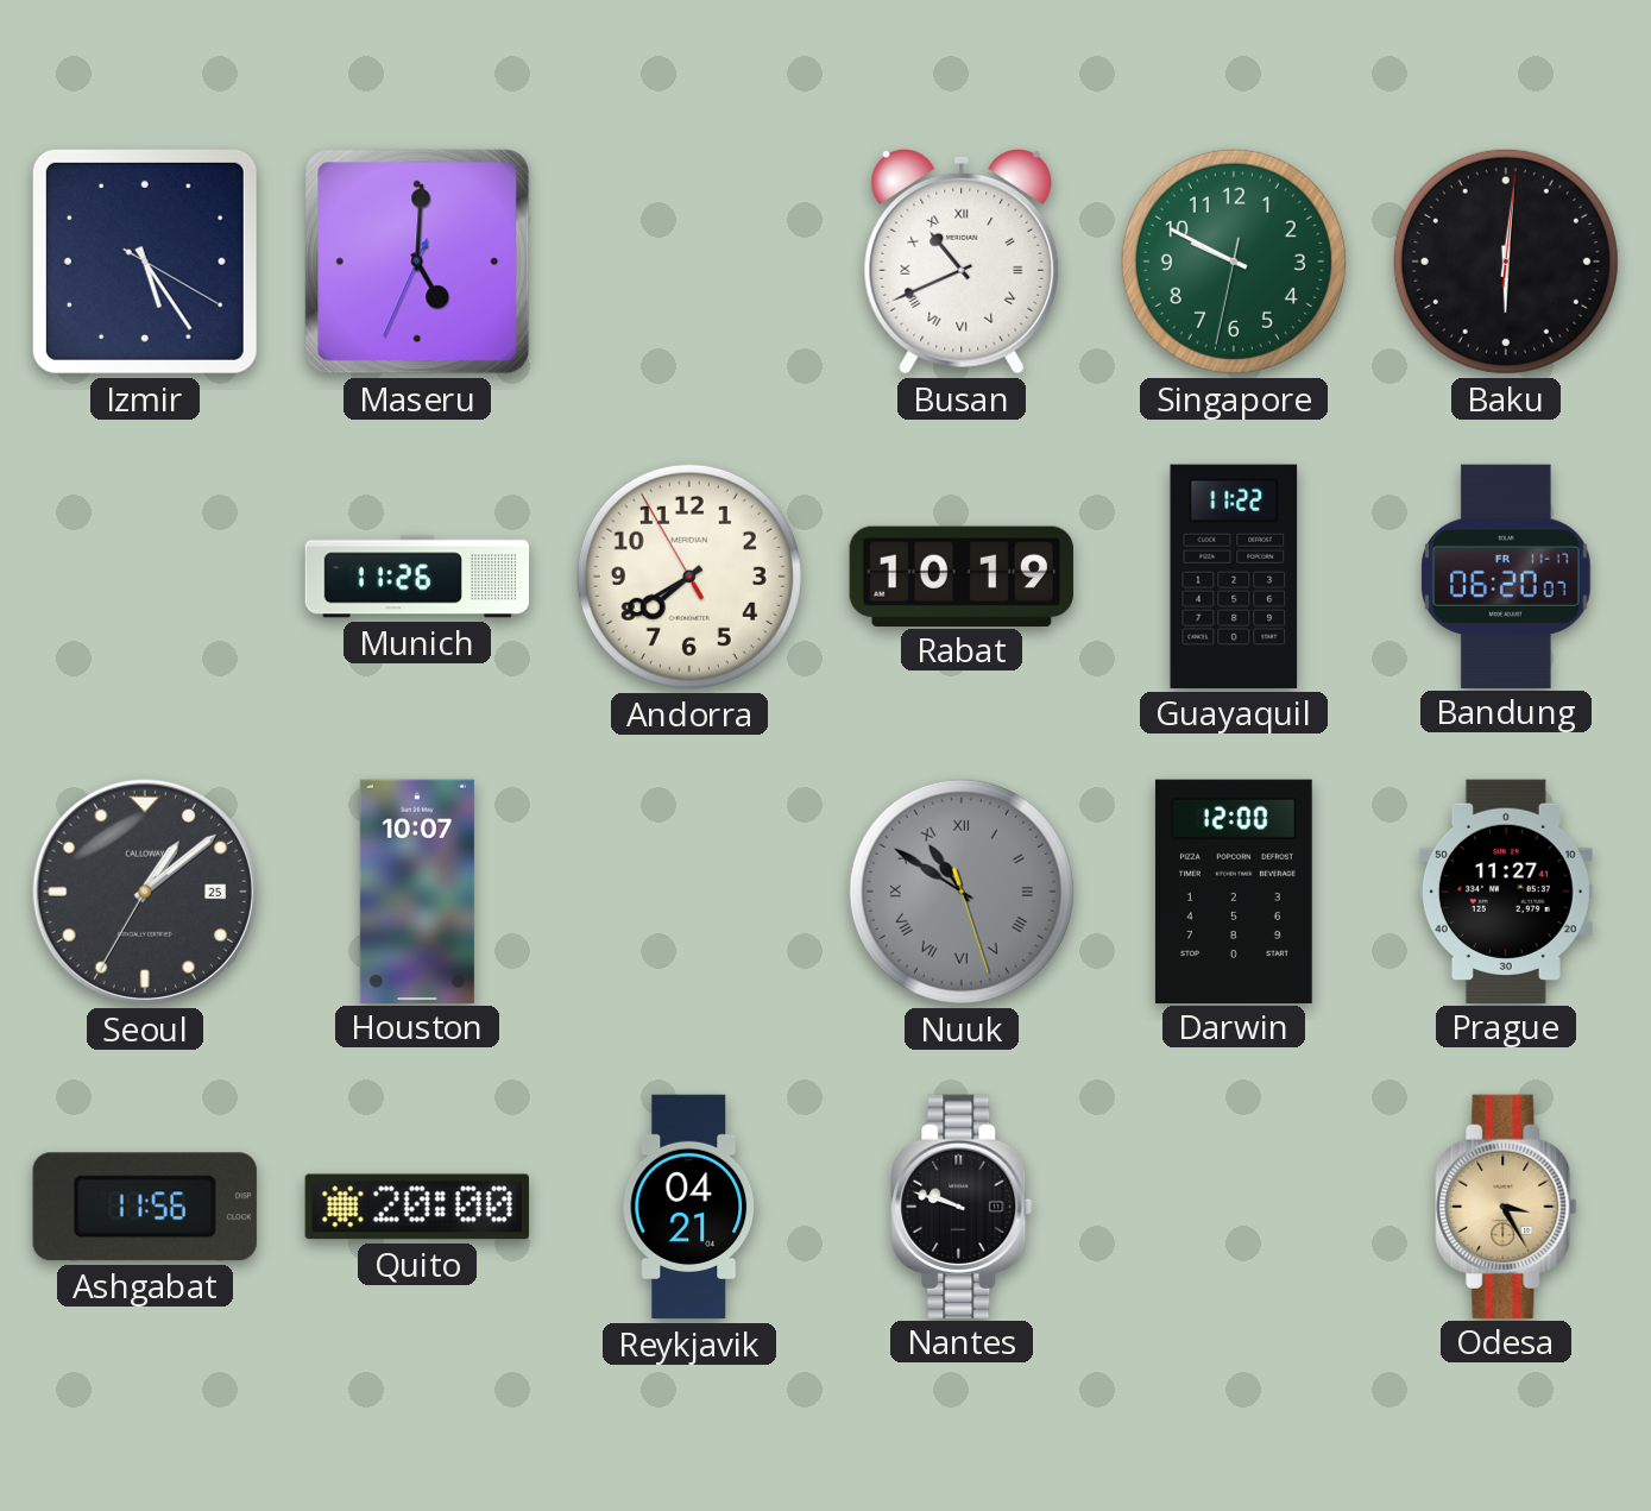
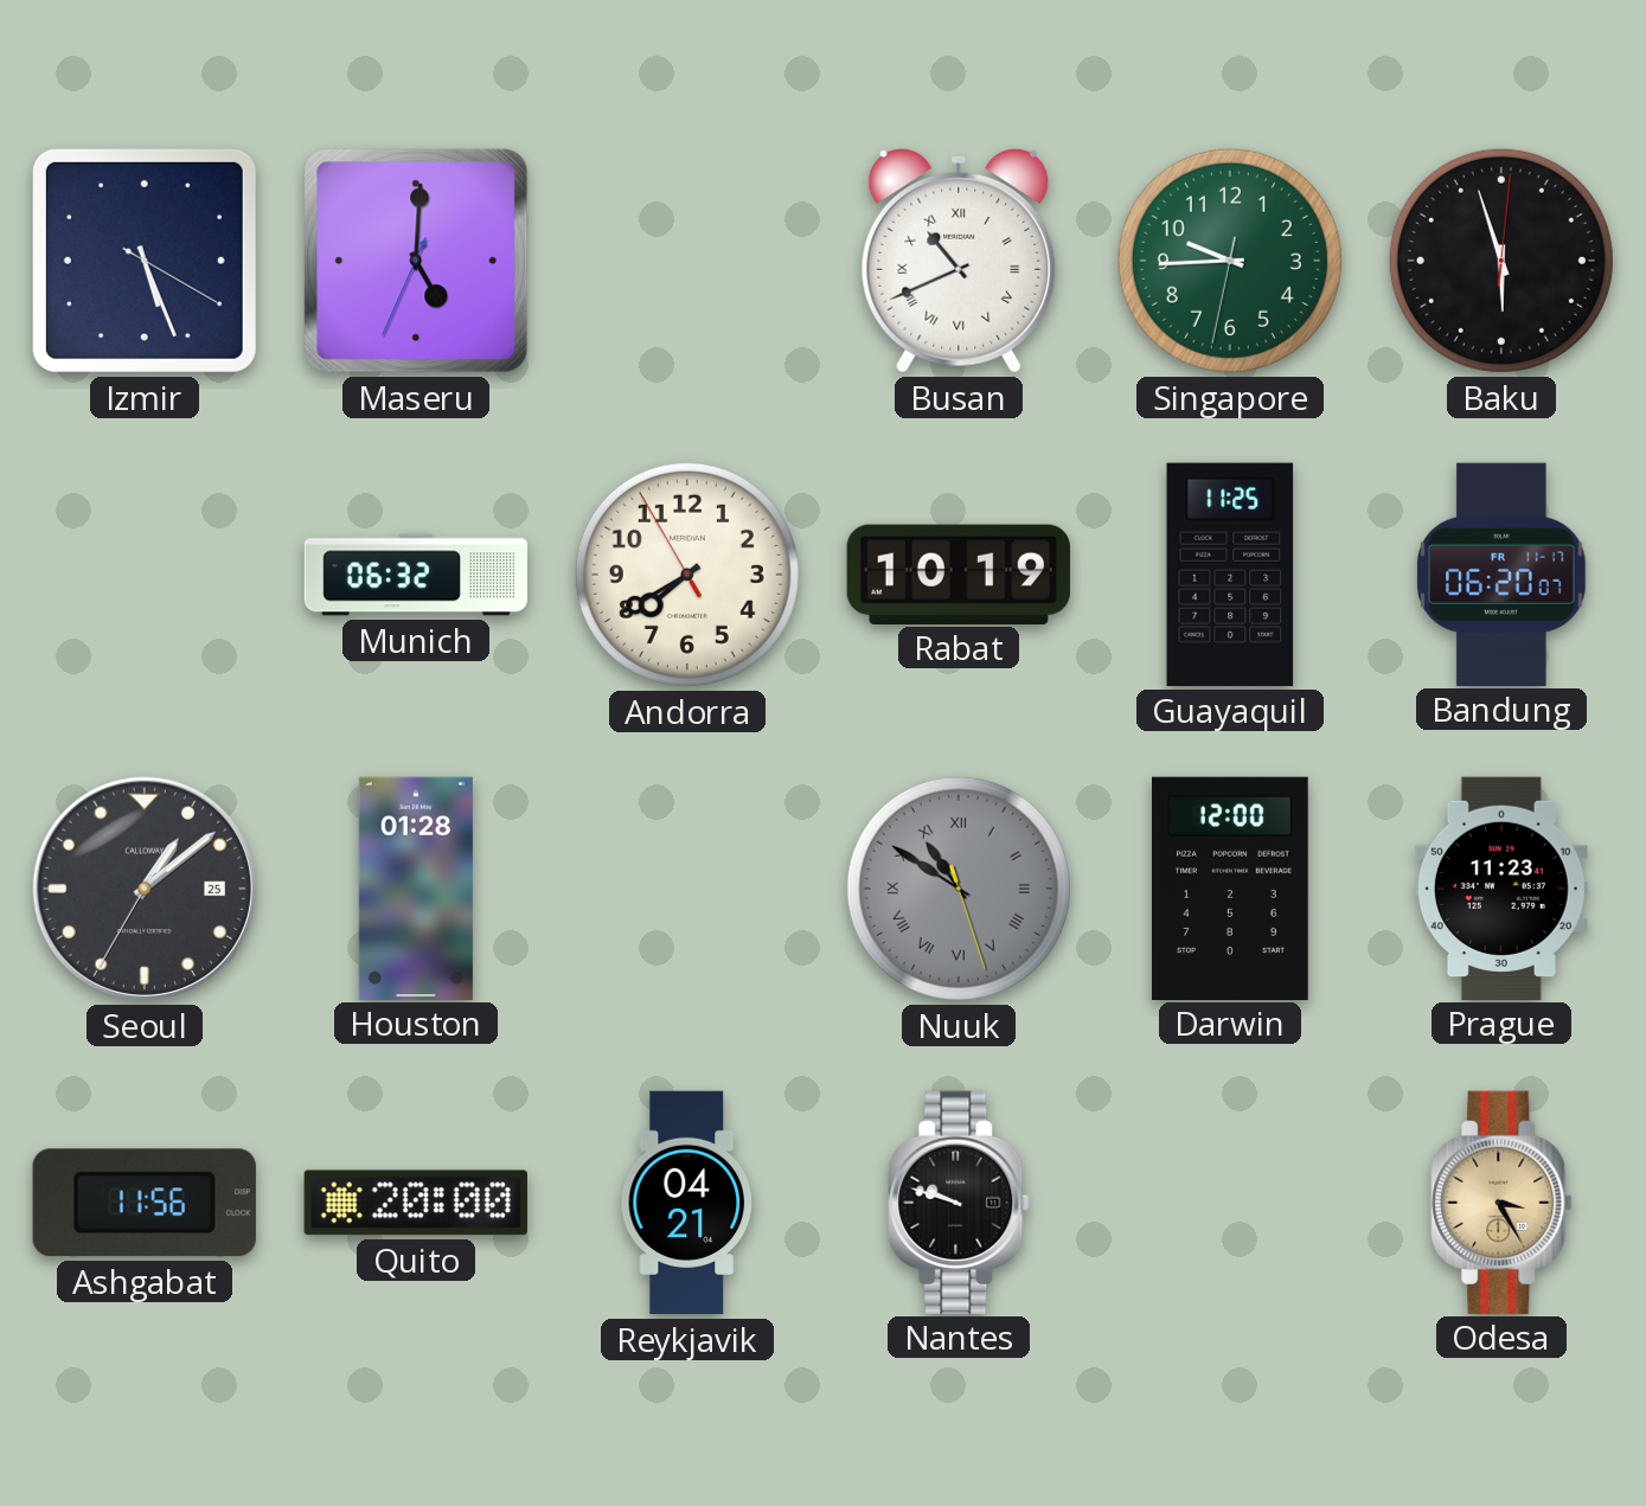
Izmir: 5:24 -> 5:26 (145, 261)
Singapore: 9:49 -> 9:44 (1230, 261)
Baku: 6:01 -> 5:57 (1501, 261)
Munich: 11:26 -> 06:32 (416, 575)
Guayaquil: 11:22 -> 11:25 (1230, 575)
Houston: 10:07 -> 01:28 (416, 887)
Prague: 11:27 -> 11:23 (1501, 887)
